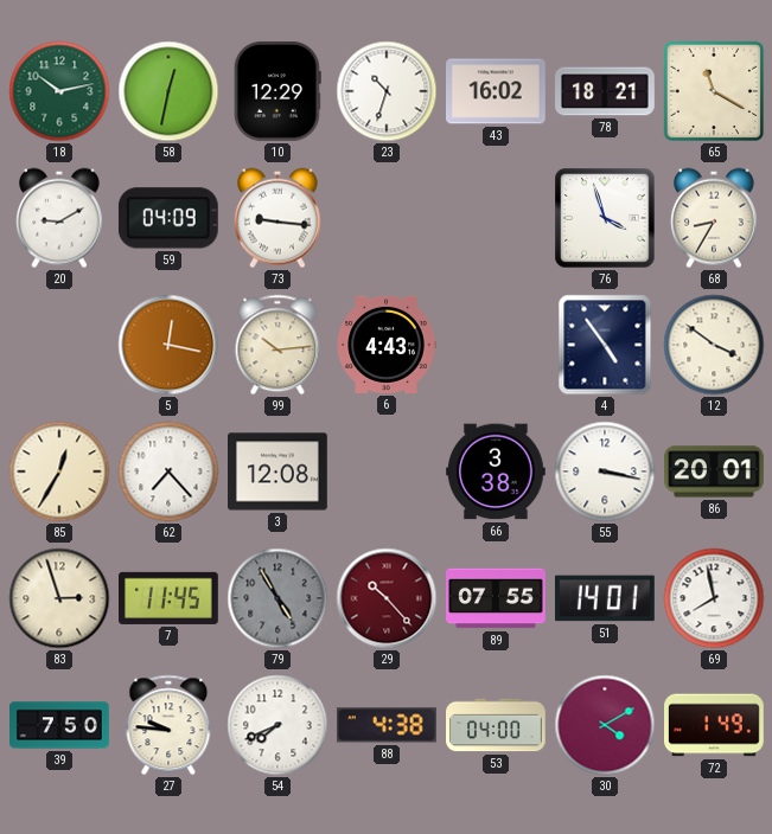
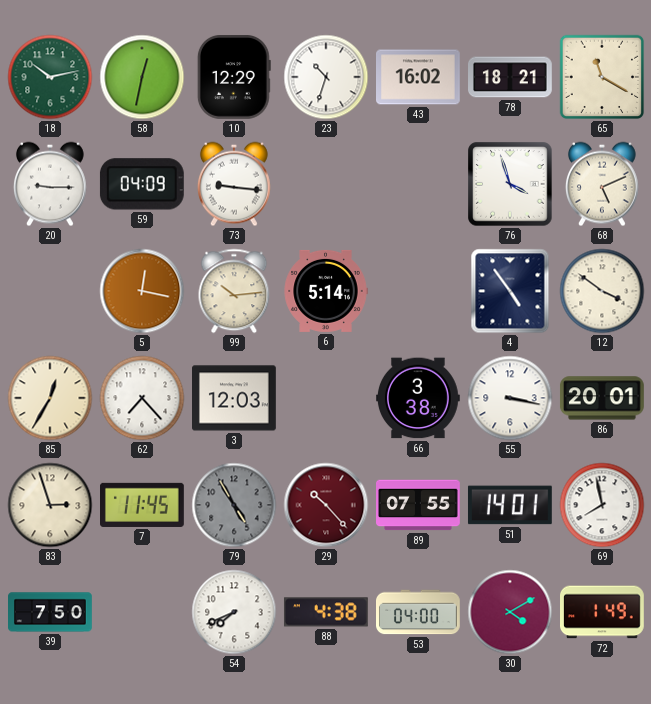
20: 9:10 -> 9:15 (50, 184)
68: 8:35 -> 5:11 (602, 184)
6: 4:43 -> 5:14 (326, 291)
3: 12:08 -> 12:03 (235, 398)
27: 9:46 -> none (168, 725)
